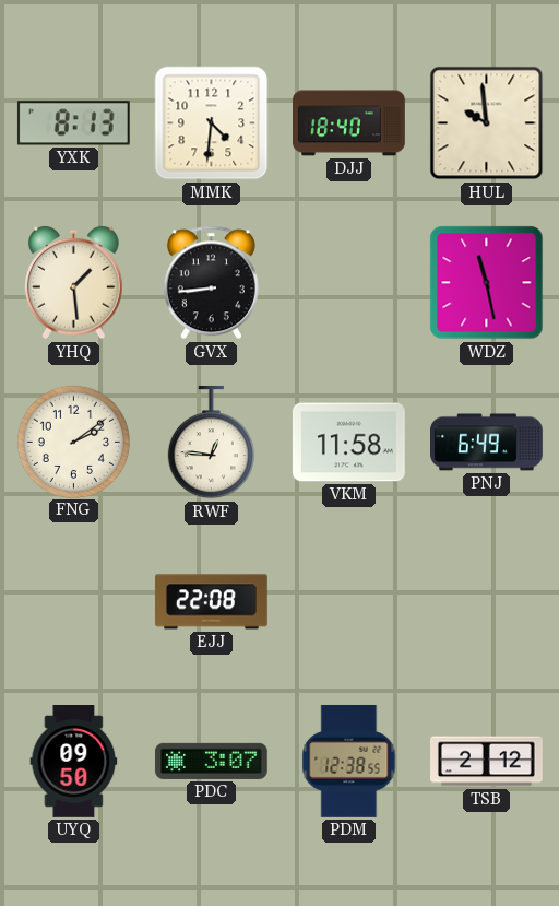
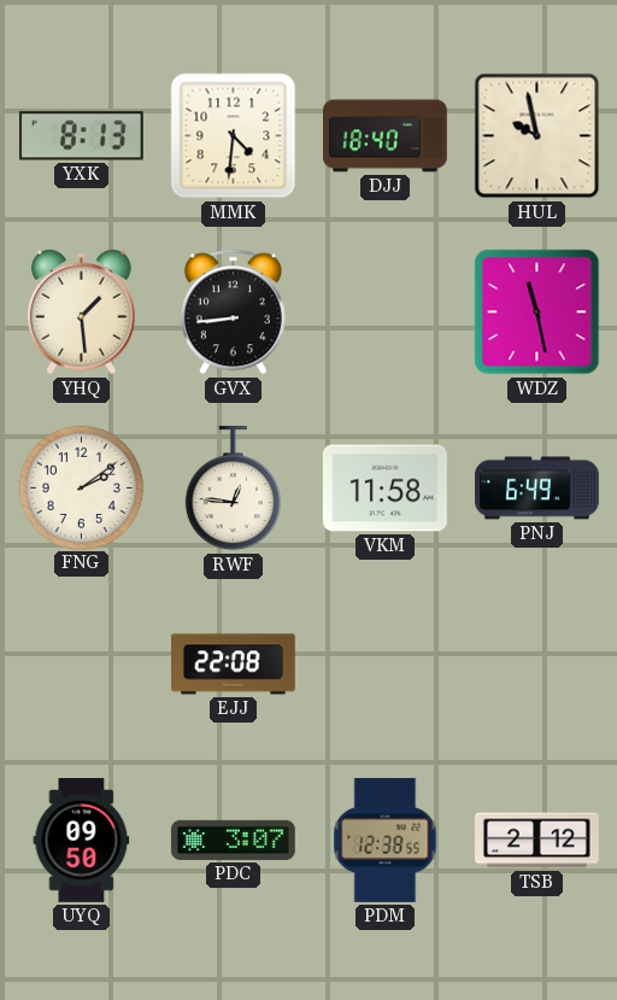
HUL: 9:59 -> 9:58 (537, 136)
